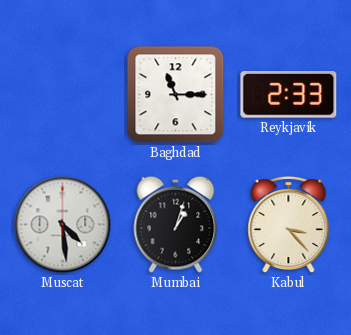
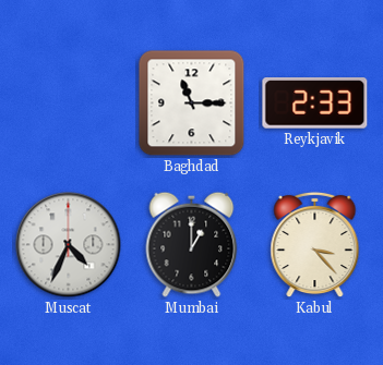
Muscat: 4:29 -> 4:34 (69, 245)
Mumbai: 1:03 -> 1:00 (192, 244)
